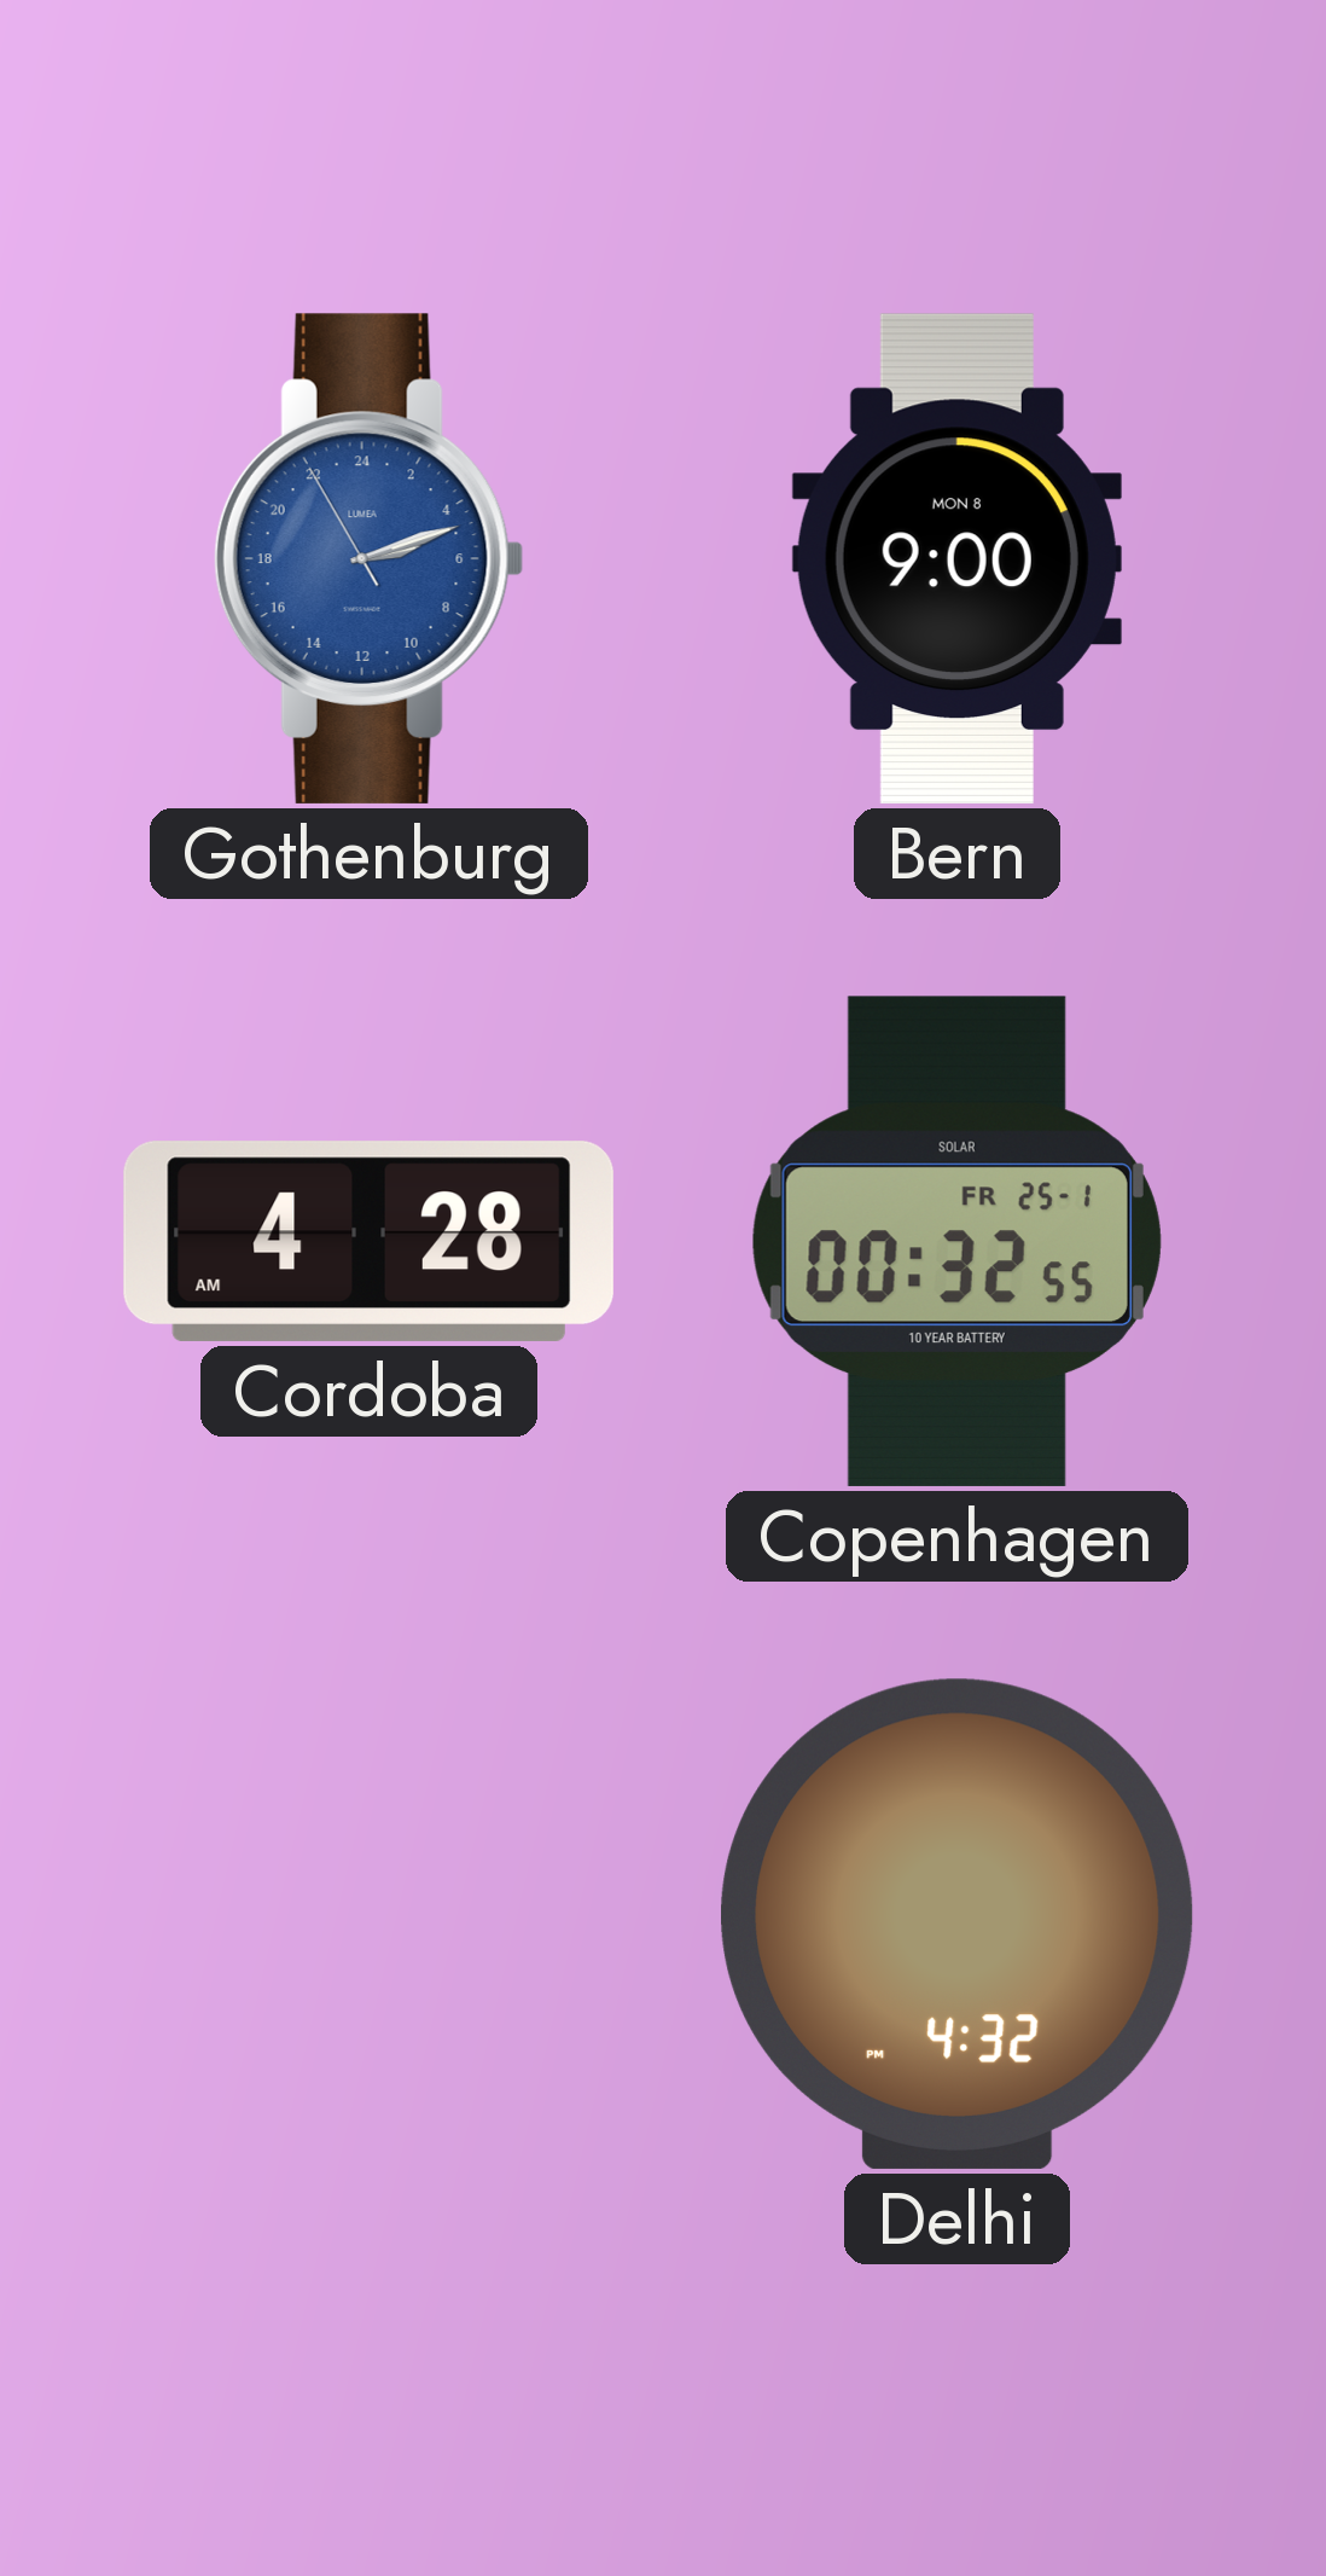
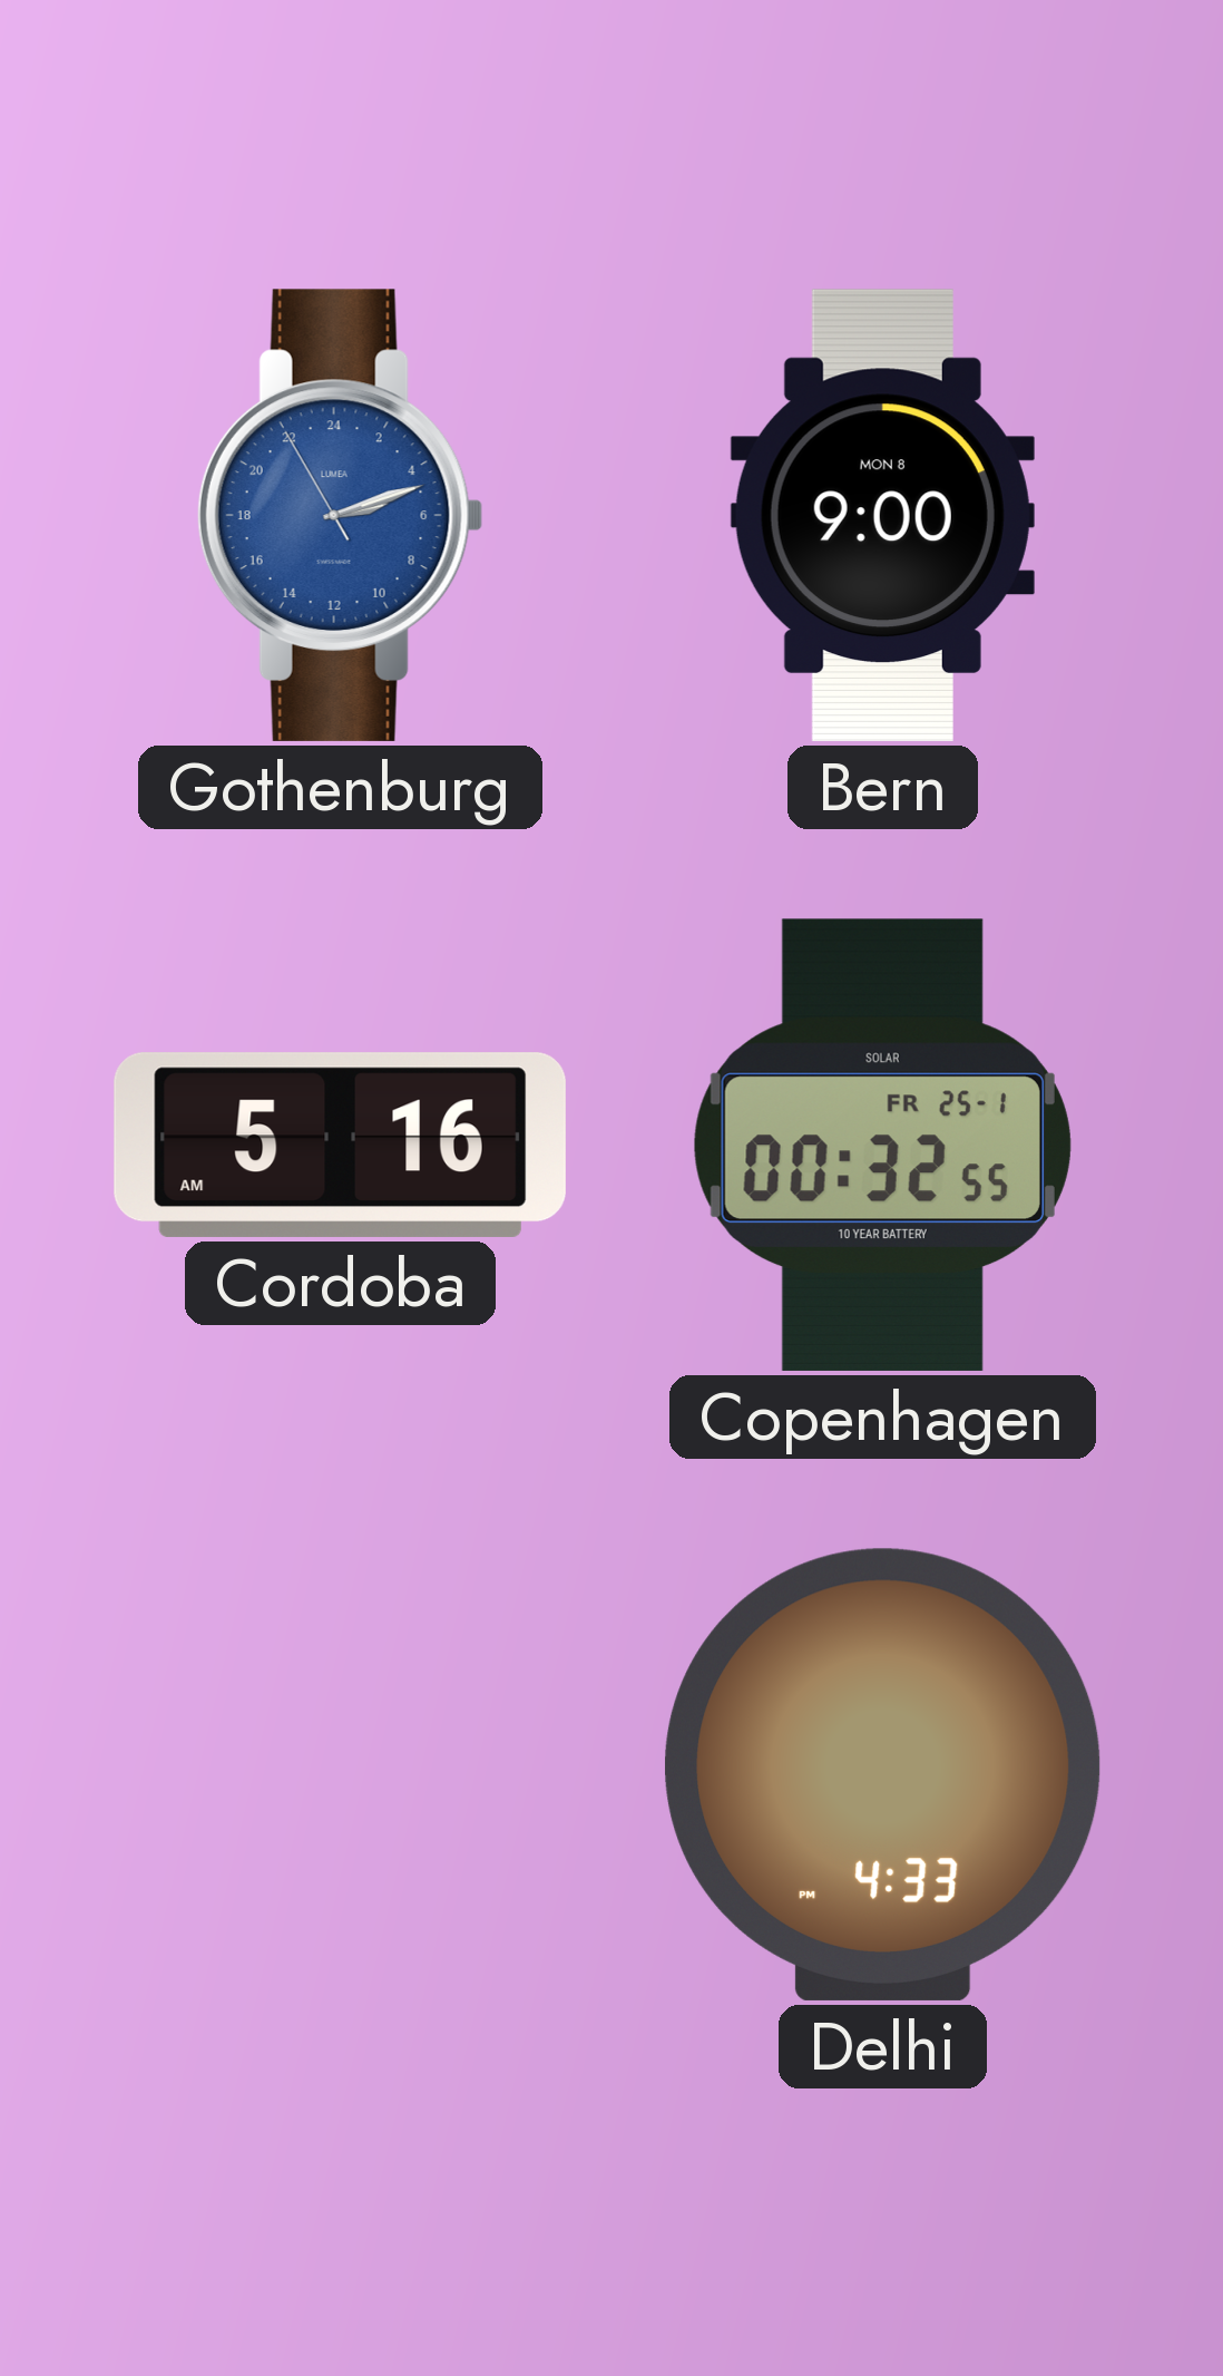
Cordoba: 4:28 -> 5:16 (340, 1145)
Delhi: 4:32 -> 4:33 (883, 1774)
